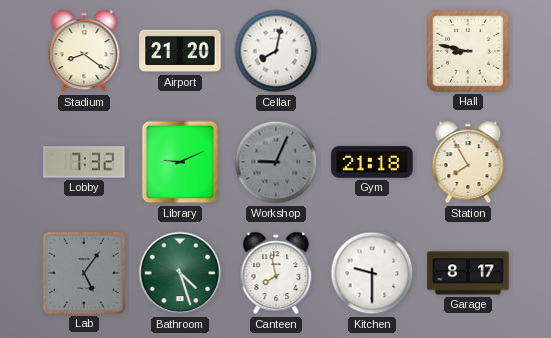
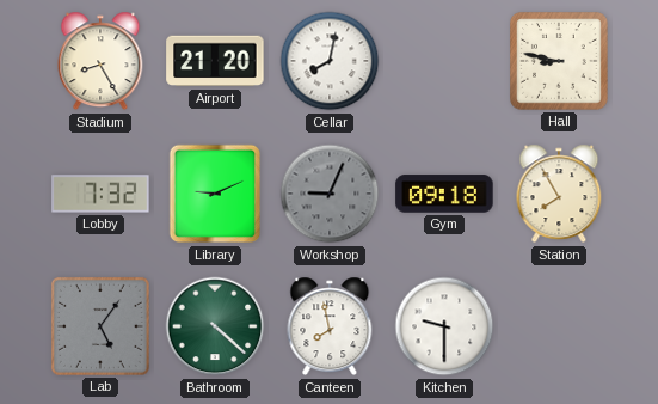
Stadium: 8:21 -> 8:25 (100, 61)
Gym: 21:18 -> 09:18 (444, 194)
Bathroom: 4:27 -> 4:22 (215, 326)
Garage: 8:17 -> none (468, 273)
